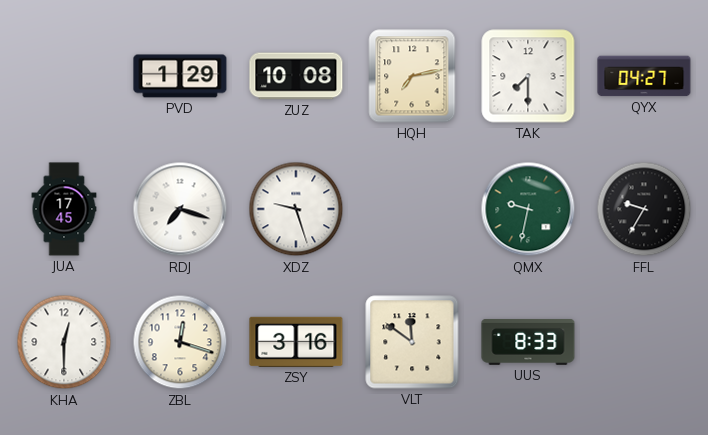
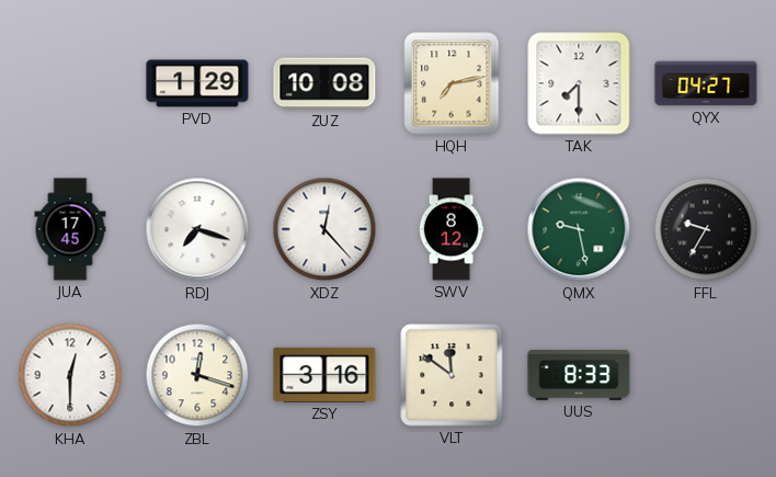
XDZ: 9:27 -> 12:23 (324, 229)
SWV: none -> 8:12 (452, 229)
QMX: 9:32 -> 9:28 (579, 229)
